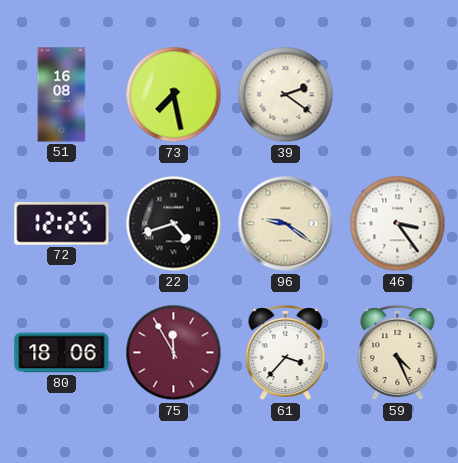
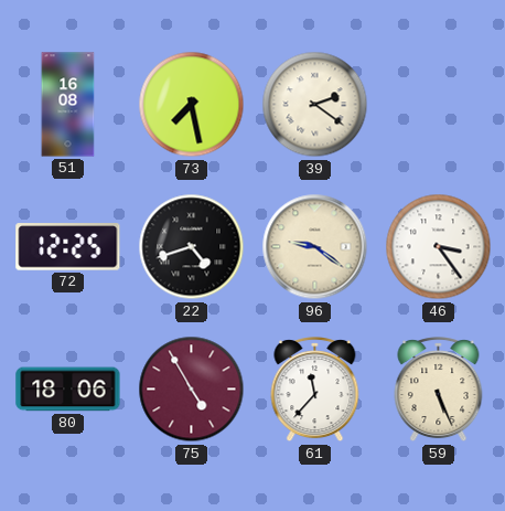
75: 11:55 -> 4:55 (192, 390)
61: 3:37 -> 11:37 (315, 390)
59: 4:26 -> 5:26 (439, 390)
